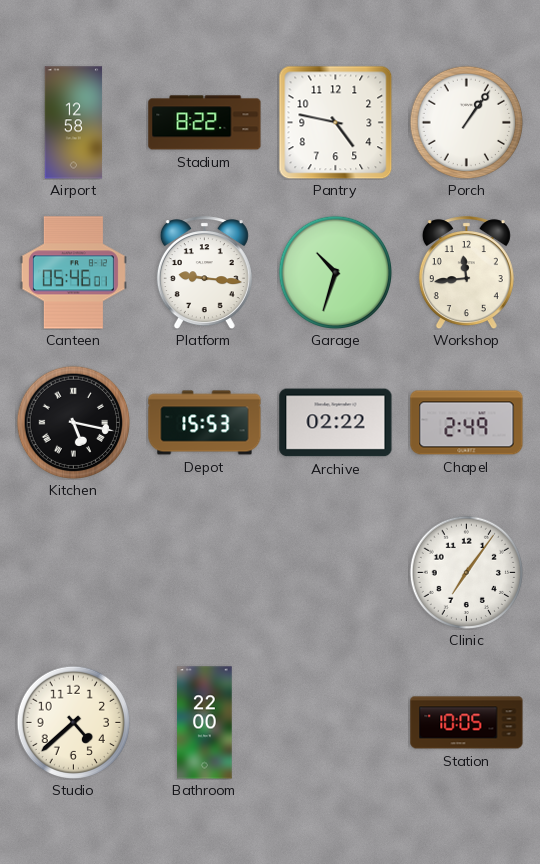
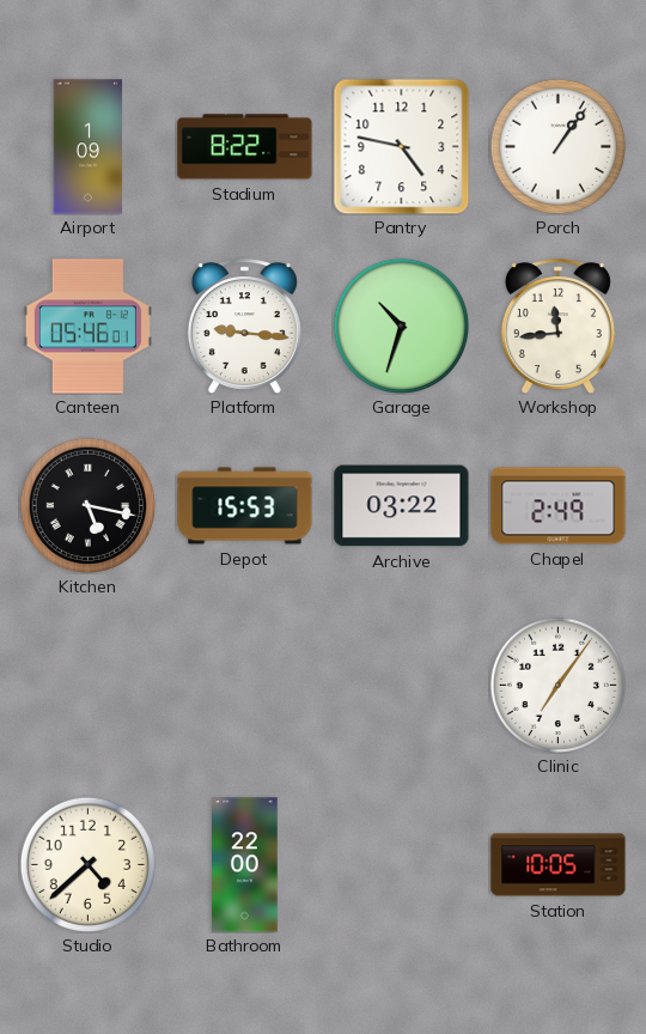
Airport: 12:58 -> 1:09 (89, 147)
Archive: 02:22 -> 03:22 (402, 506)
